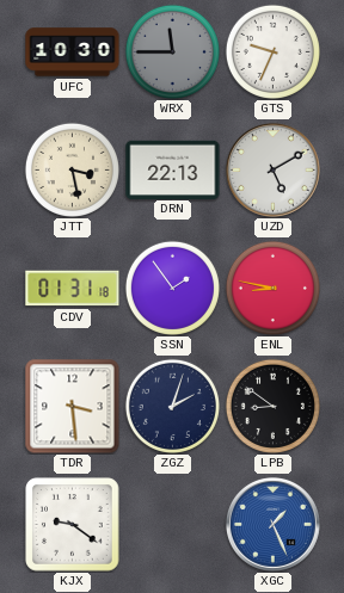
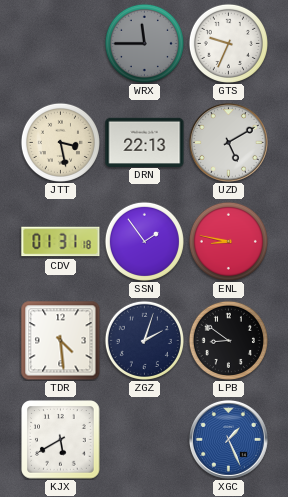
UFC: 10:30 -> none (73, 52)
TDR: 3:29 -> 4:29 (61, 341)
KJX: 9:21 -> 5:40 (61, 440)
